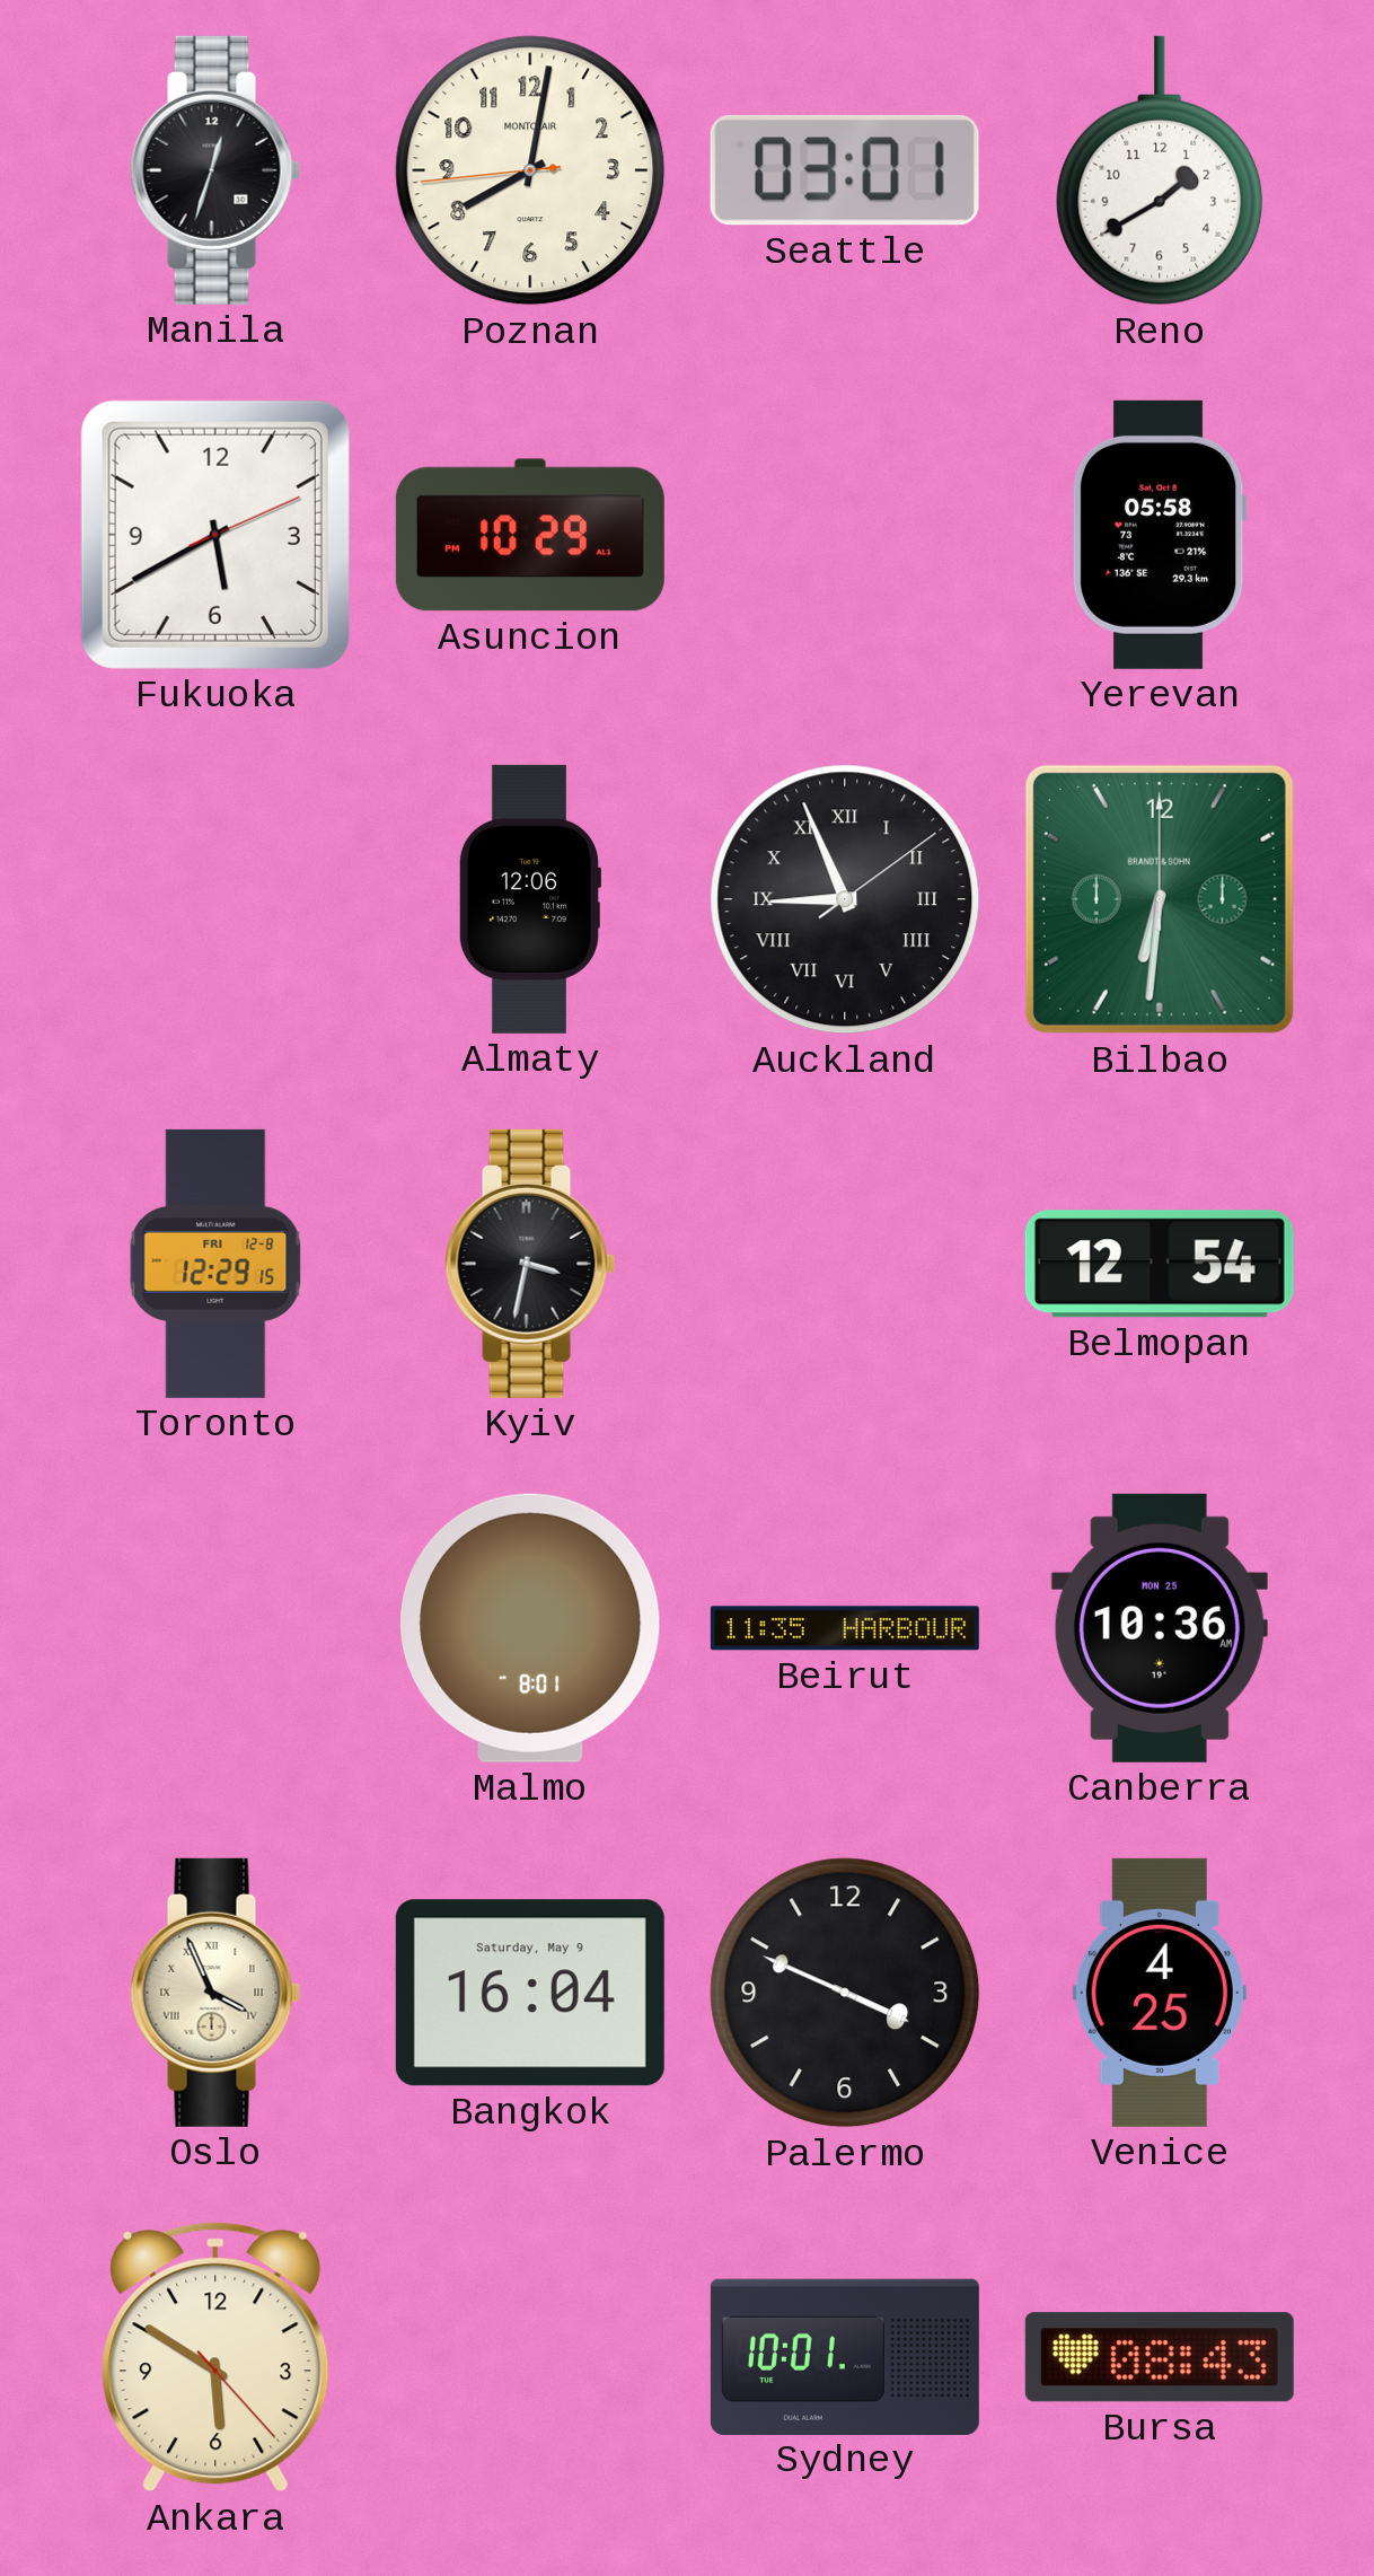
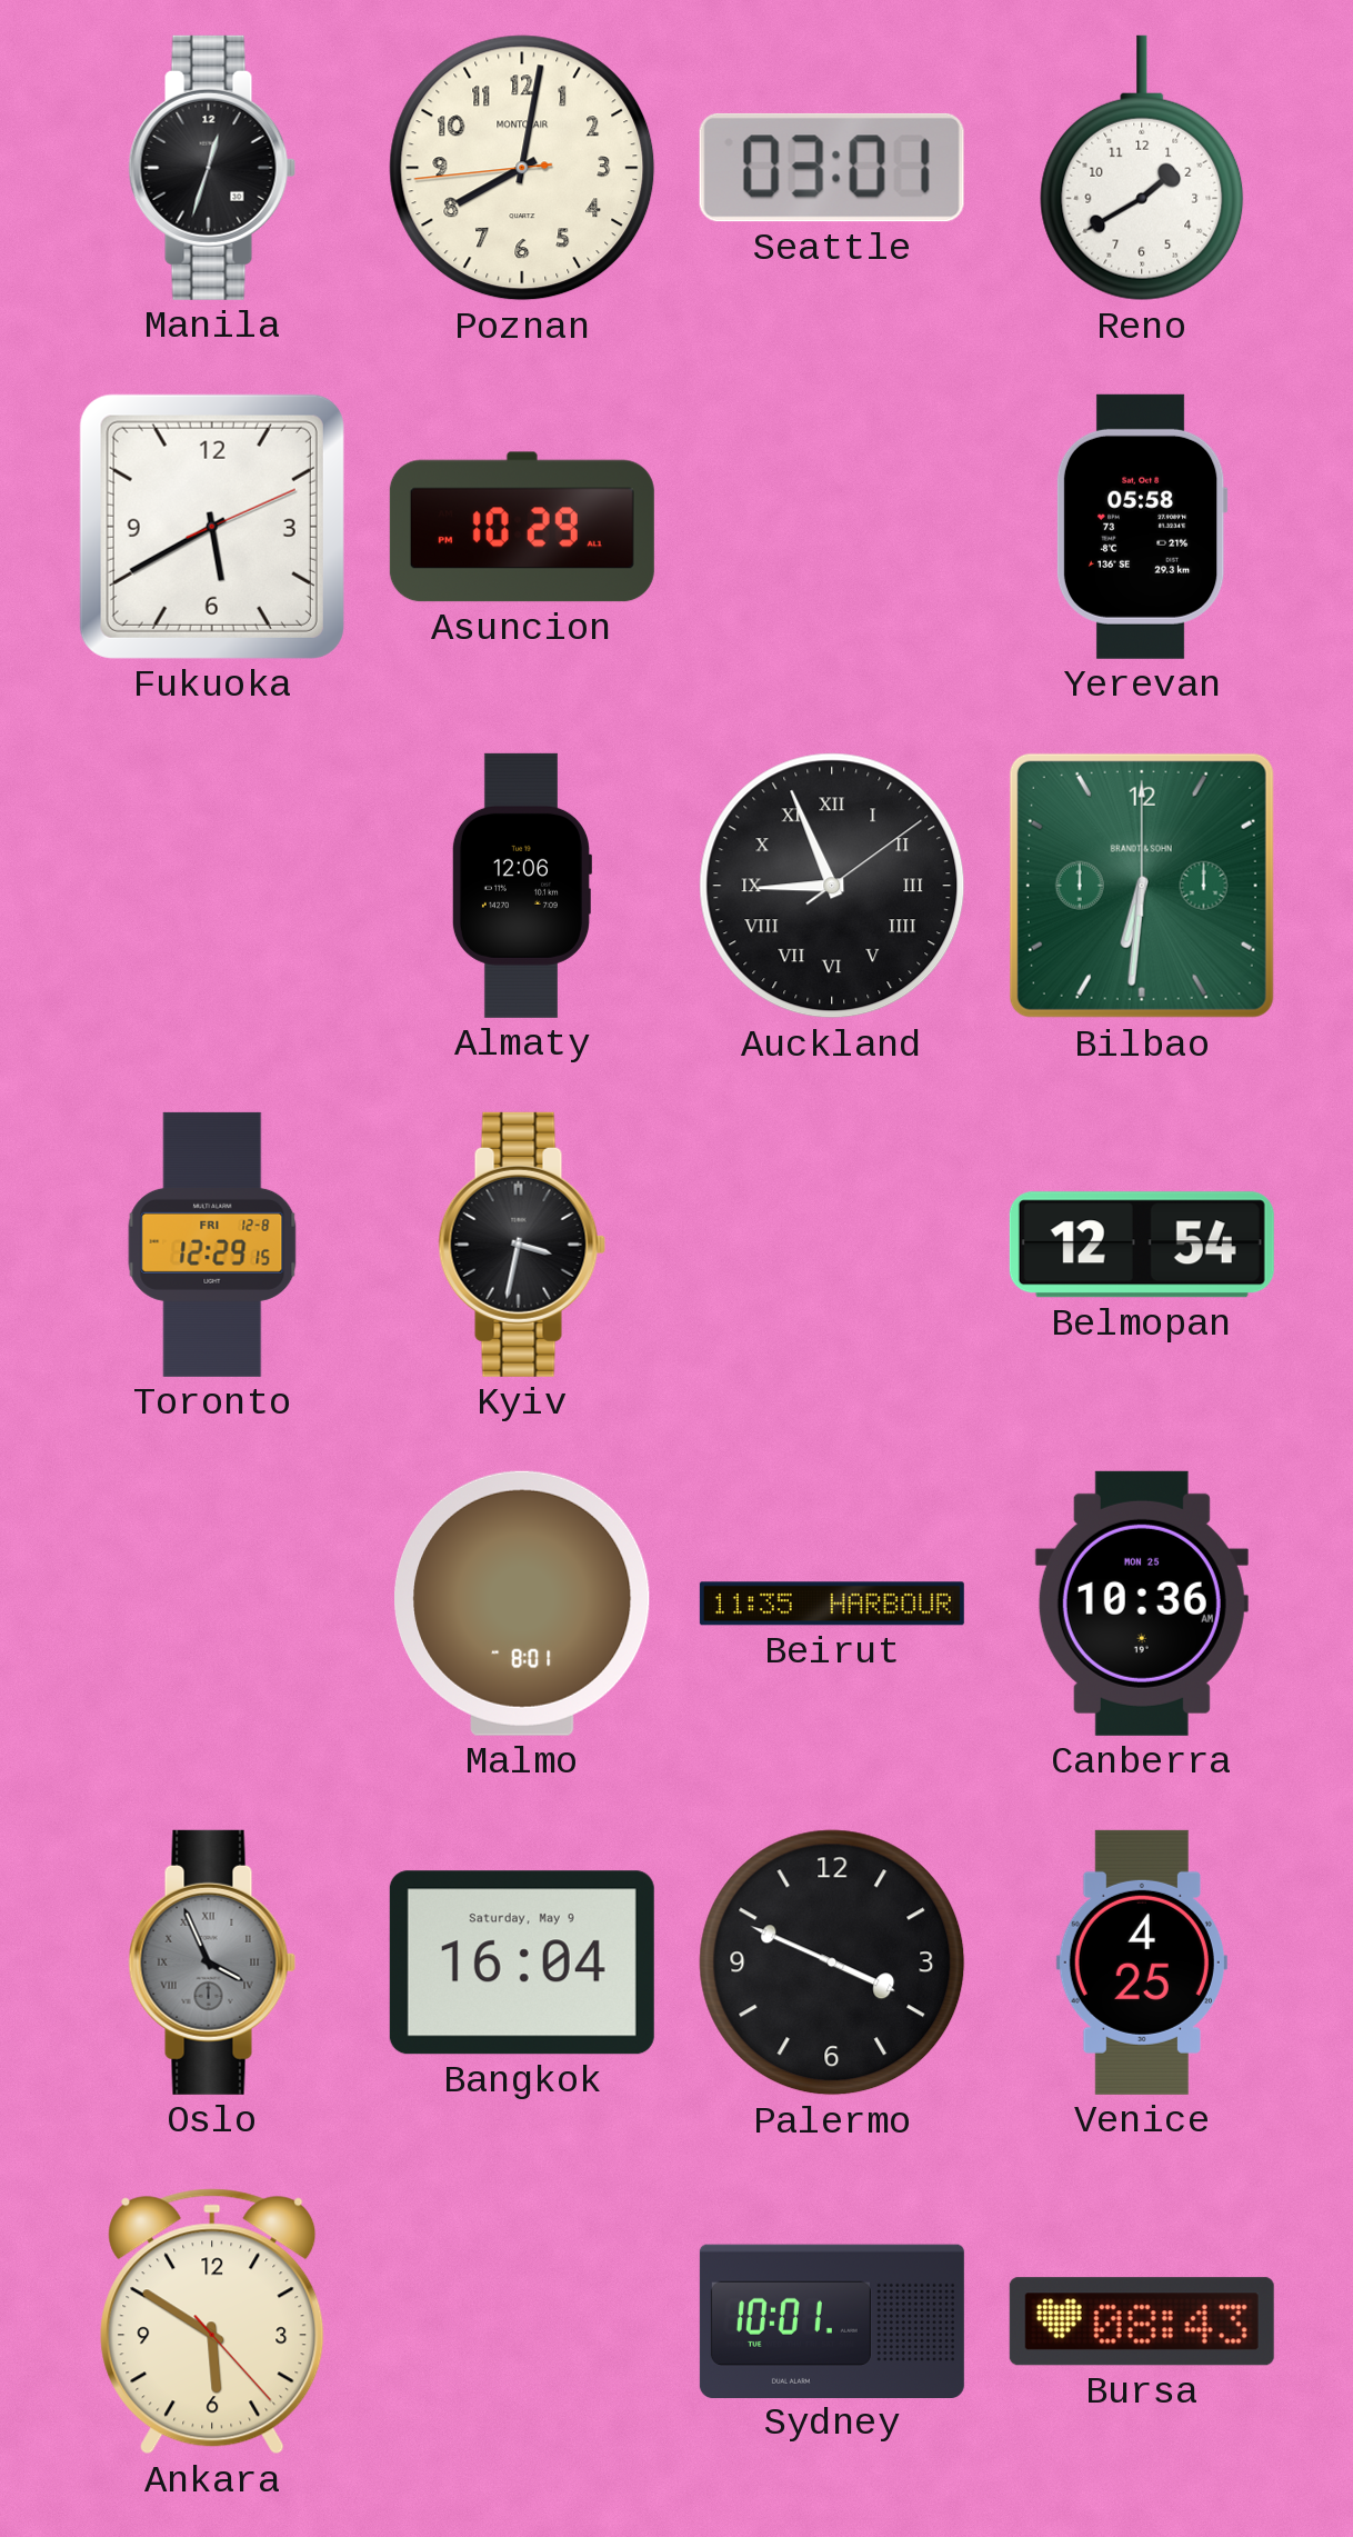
Oslo dial: cream -> grey (212, 1962)
